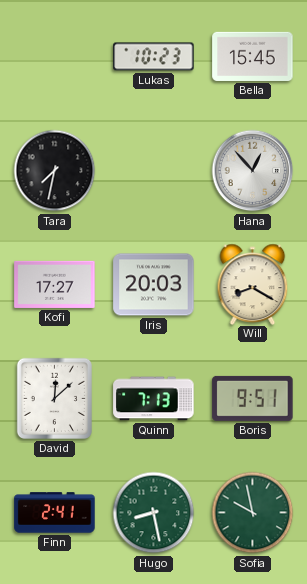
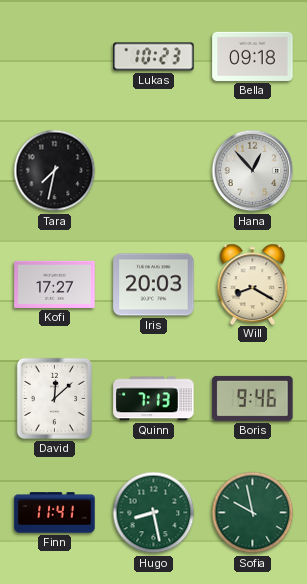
Bella: 15:45 -> 09:18 (253, 56)
Boris: 9:51 -> 9:46 (253, 398)
Finn: 2:41 -> 11:41 (55, 513)
